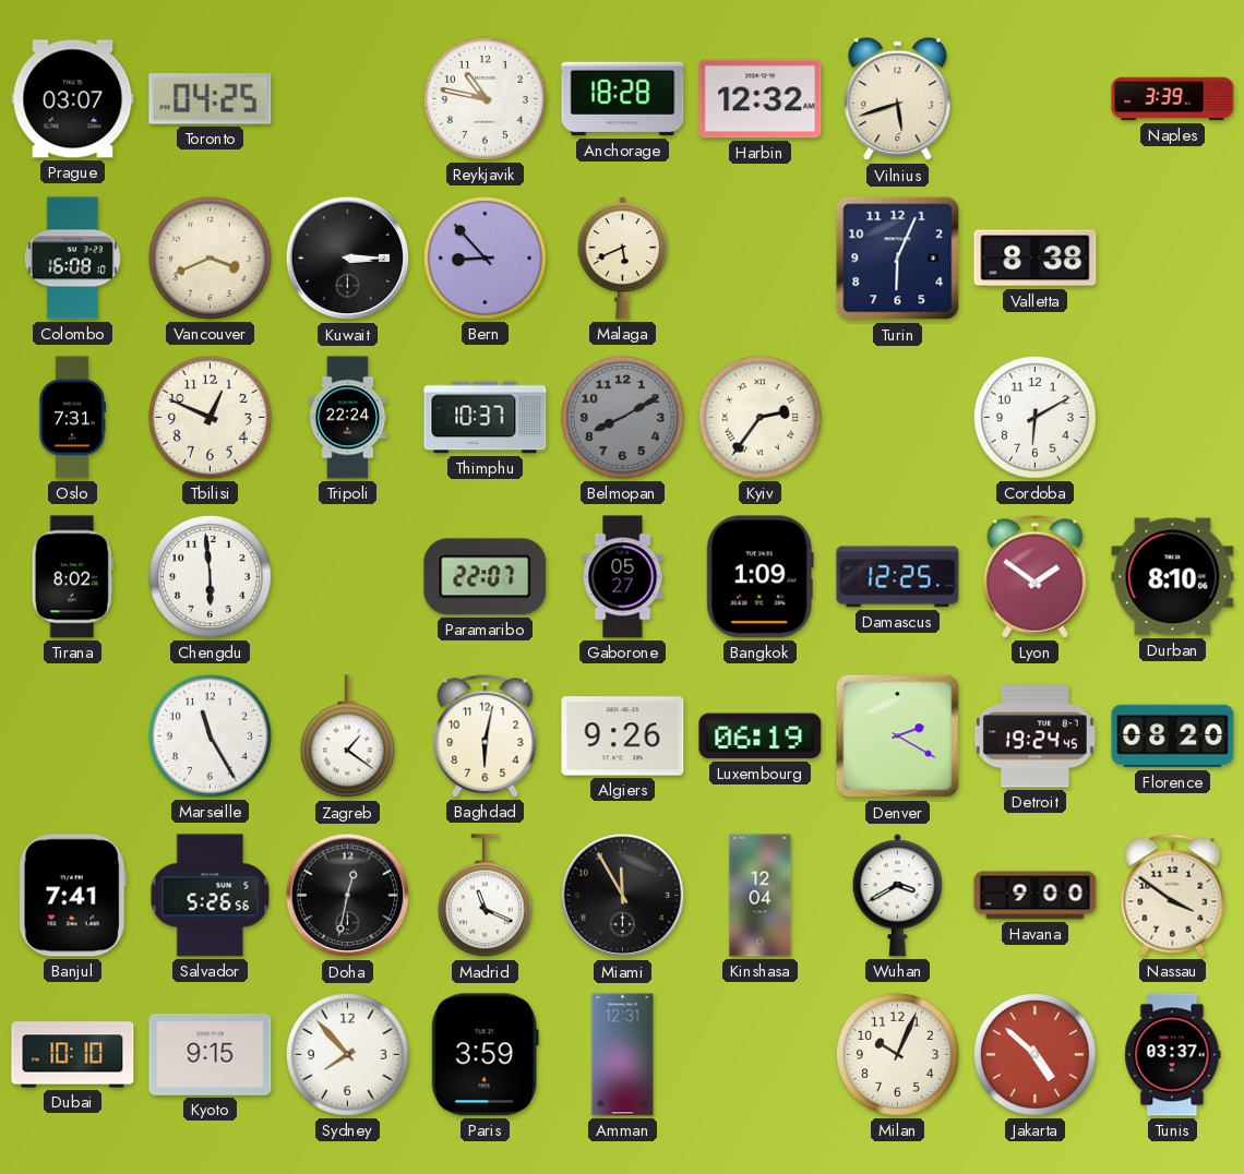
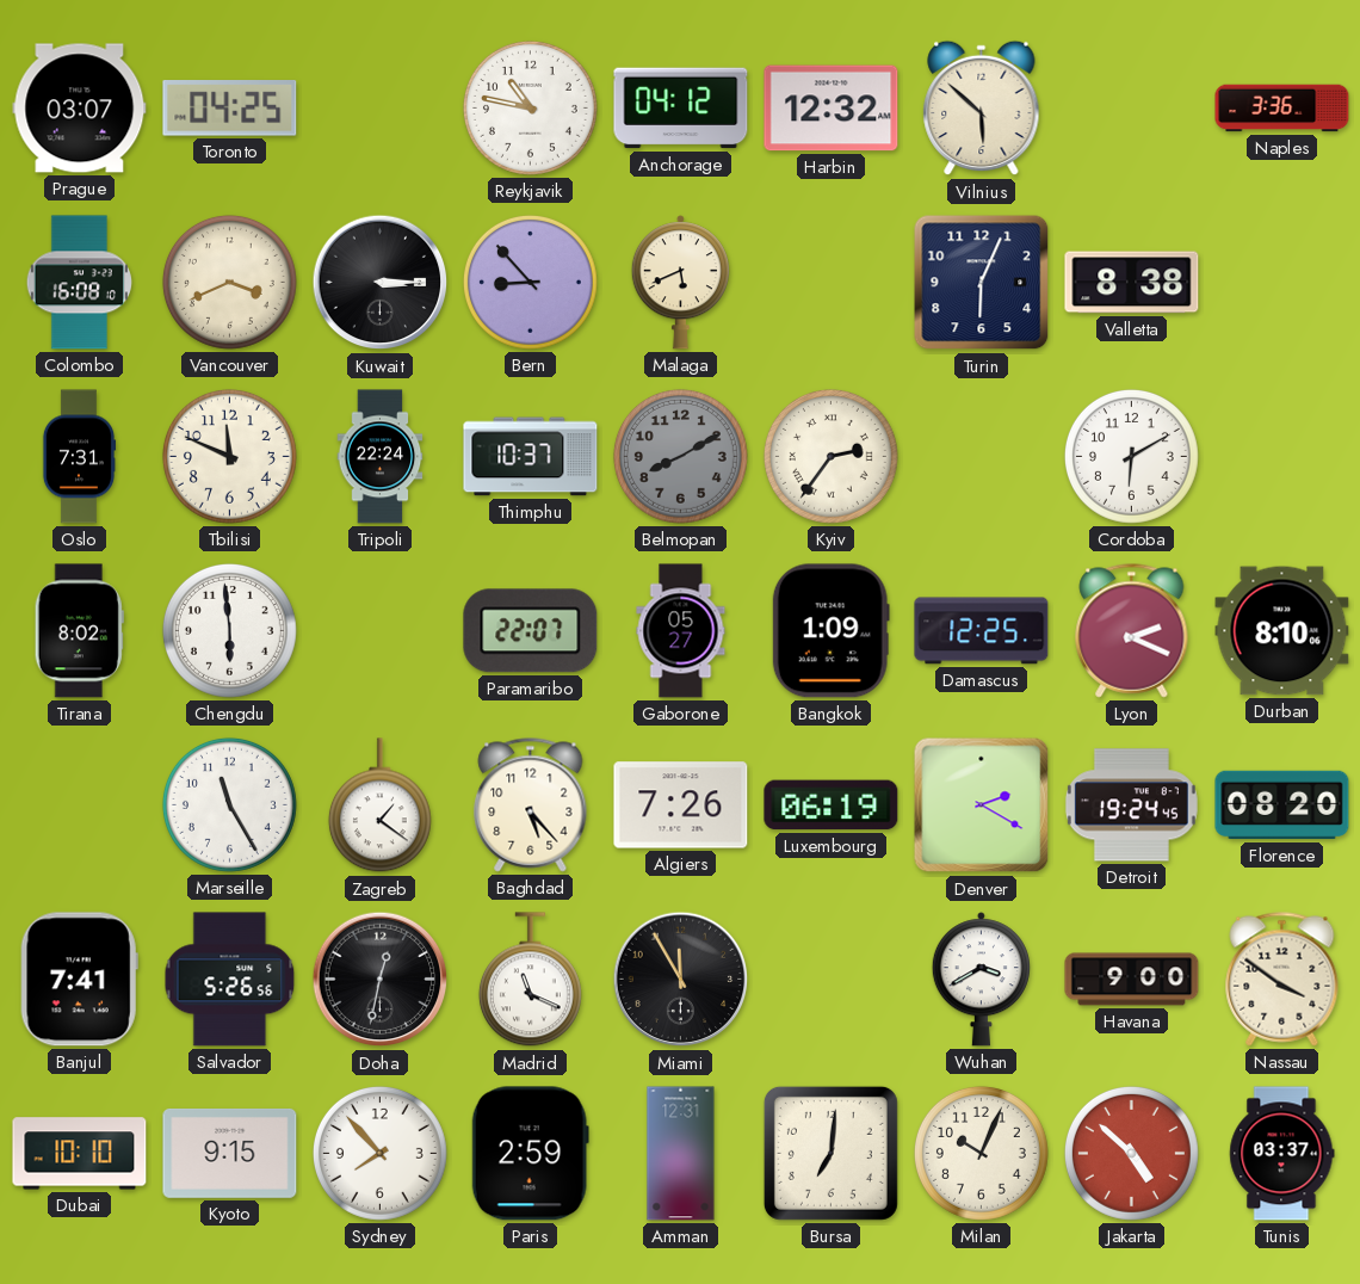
Anchorage: 18:28 -> 04:12 (681, 109)
Vilnius: 5:42 -> 5:52 (982, 109)
Naples: 3:39 -> 3:36 (1282, 109)
Tbilisi: 12:49 -> 11:49 (229, 456)
Lyon: 1:51 -> 2:19 (1132, 631)
Baghdad: 6:02 -> 5:23 (531, 805)
Algiers: 9:26 -> 7:26 (681, 805)
Kinshasa: 12:04 -> none (761, 896)
Paris: 3:59 -> 2:59 (530, 1154)
Bursa: none -> 7:01 (830, 1153)
